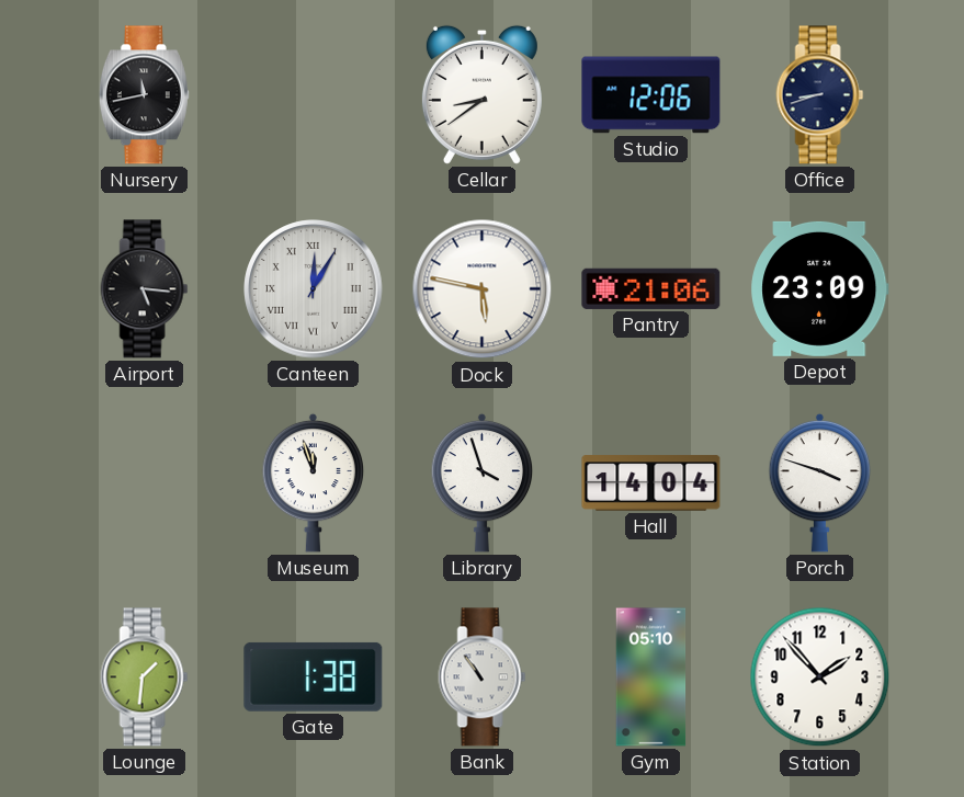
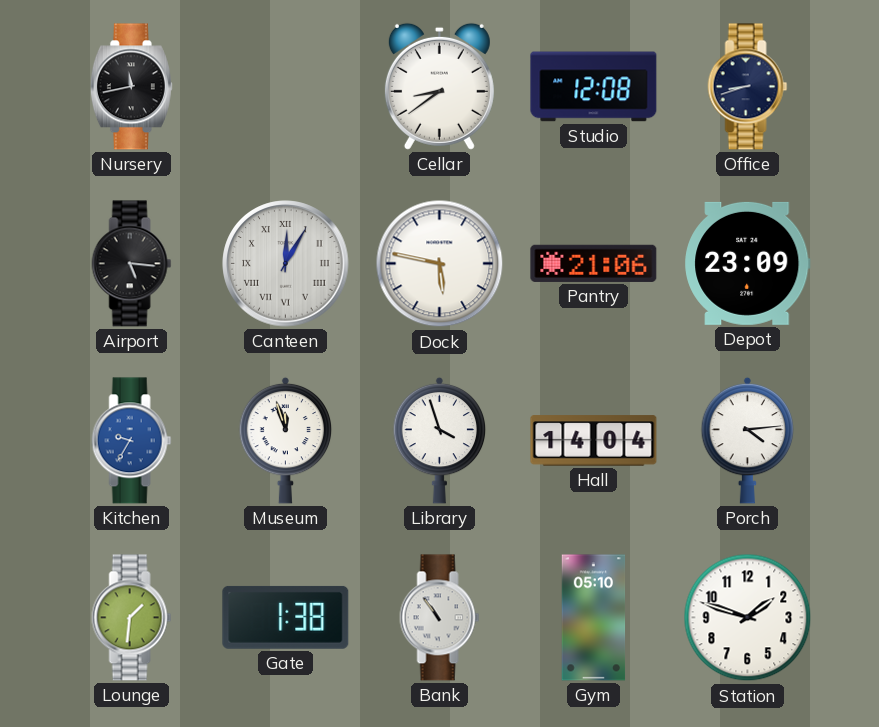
Studio: 12:06 -> 12:08 (594, 87)
Kitchen: none -> 9:35 (132, 441)
Porch: 3:48 -> 4:14 (748, 440)
Station: 1:53 -> 1:48 (748, 618)
